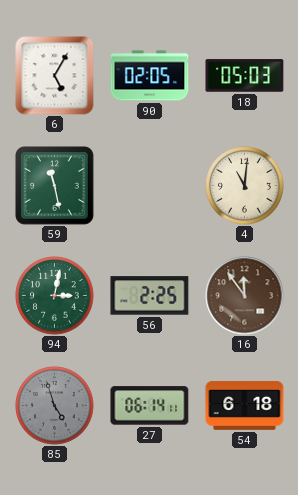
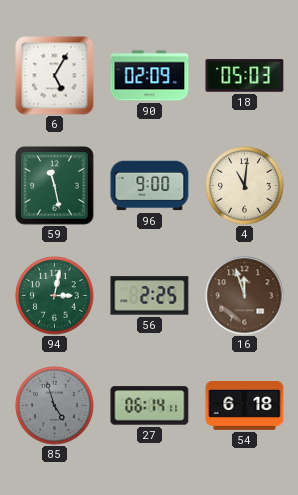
90: 02:05 -> 02:09 (150, 76)
96: none -> 9:00 (150, 186)
16: 11:54 -> 11:57 (245, 296)
